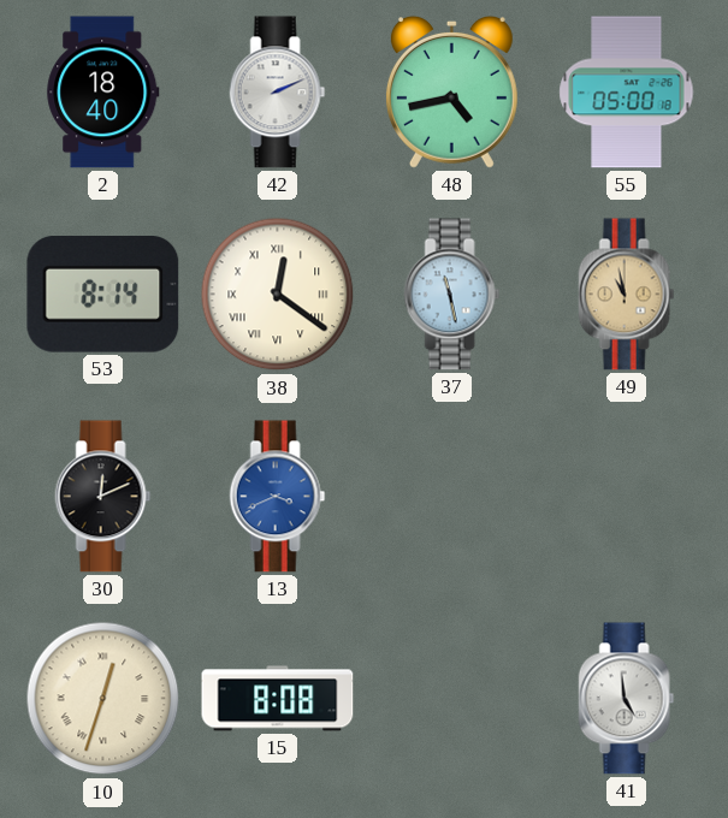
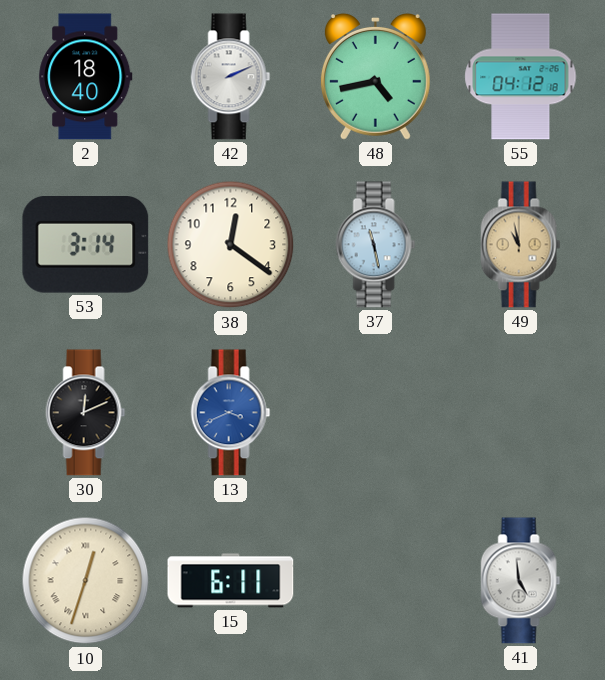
55: 05:00 -> 04:12 (521, 77)
53: 8:14 -> 3:14 (86, 245)
38 numerals: Roman -> Arabic (231, 245)
15: 8:08 -> 6:11 (231, 581)
